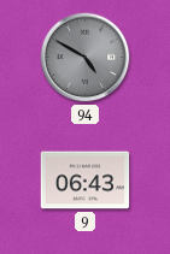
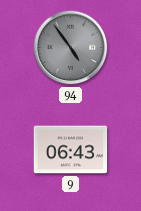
94: 4:50 -> 4:54 (71, 48)
